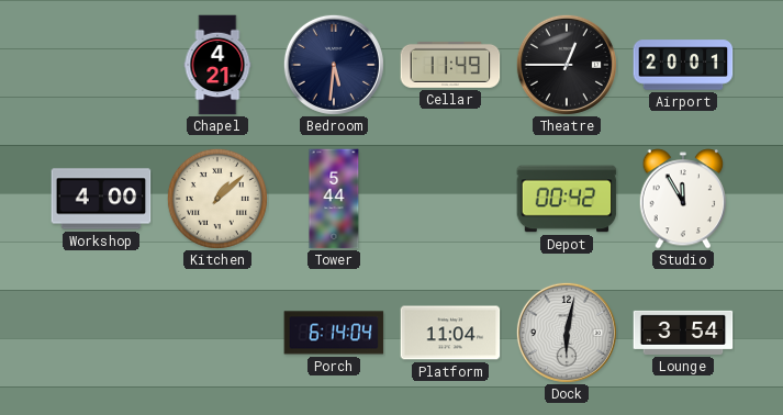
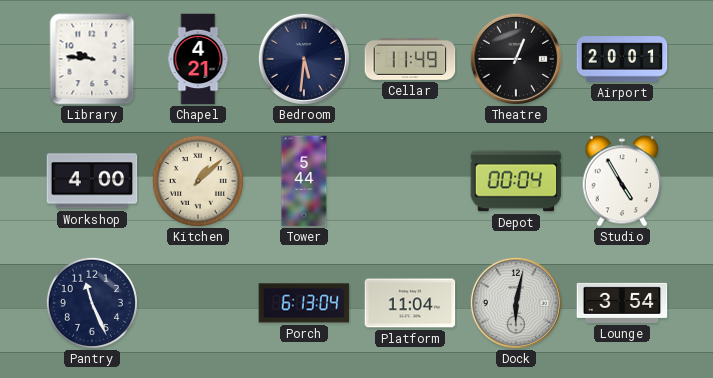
Library: none -> 9:46 (92, 59)
Depot: 00:42 -> 00:04 (516, 181)
Studio: 11:55 -> 4:55 (622, 181)
Pantry: none -> 11:26 (92, 303)
Porch: 6:14 -> 6:13 (304, 303)
